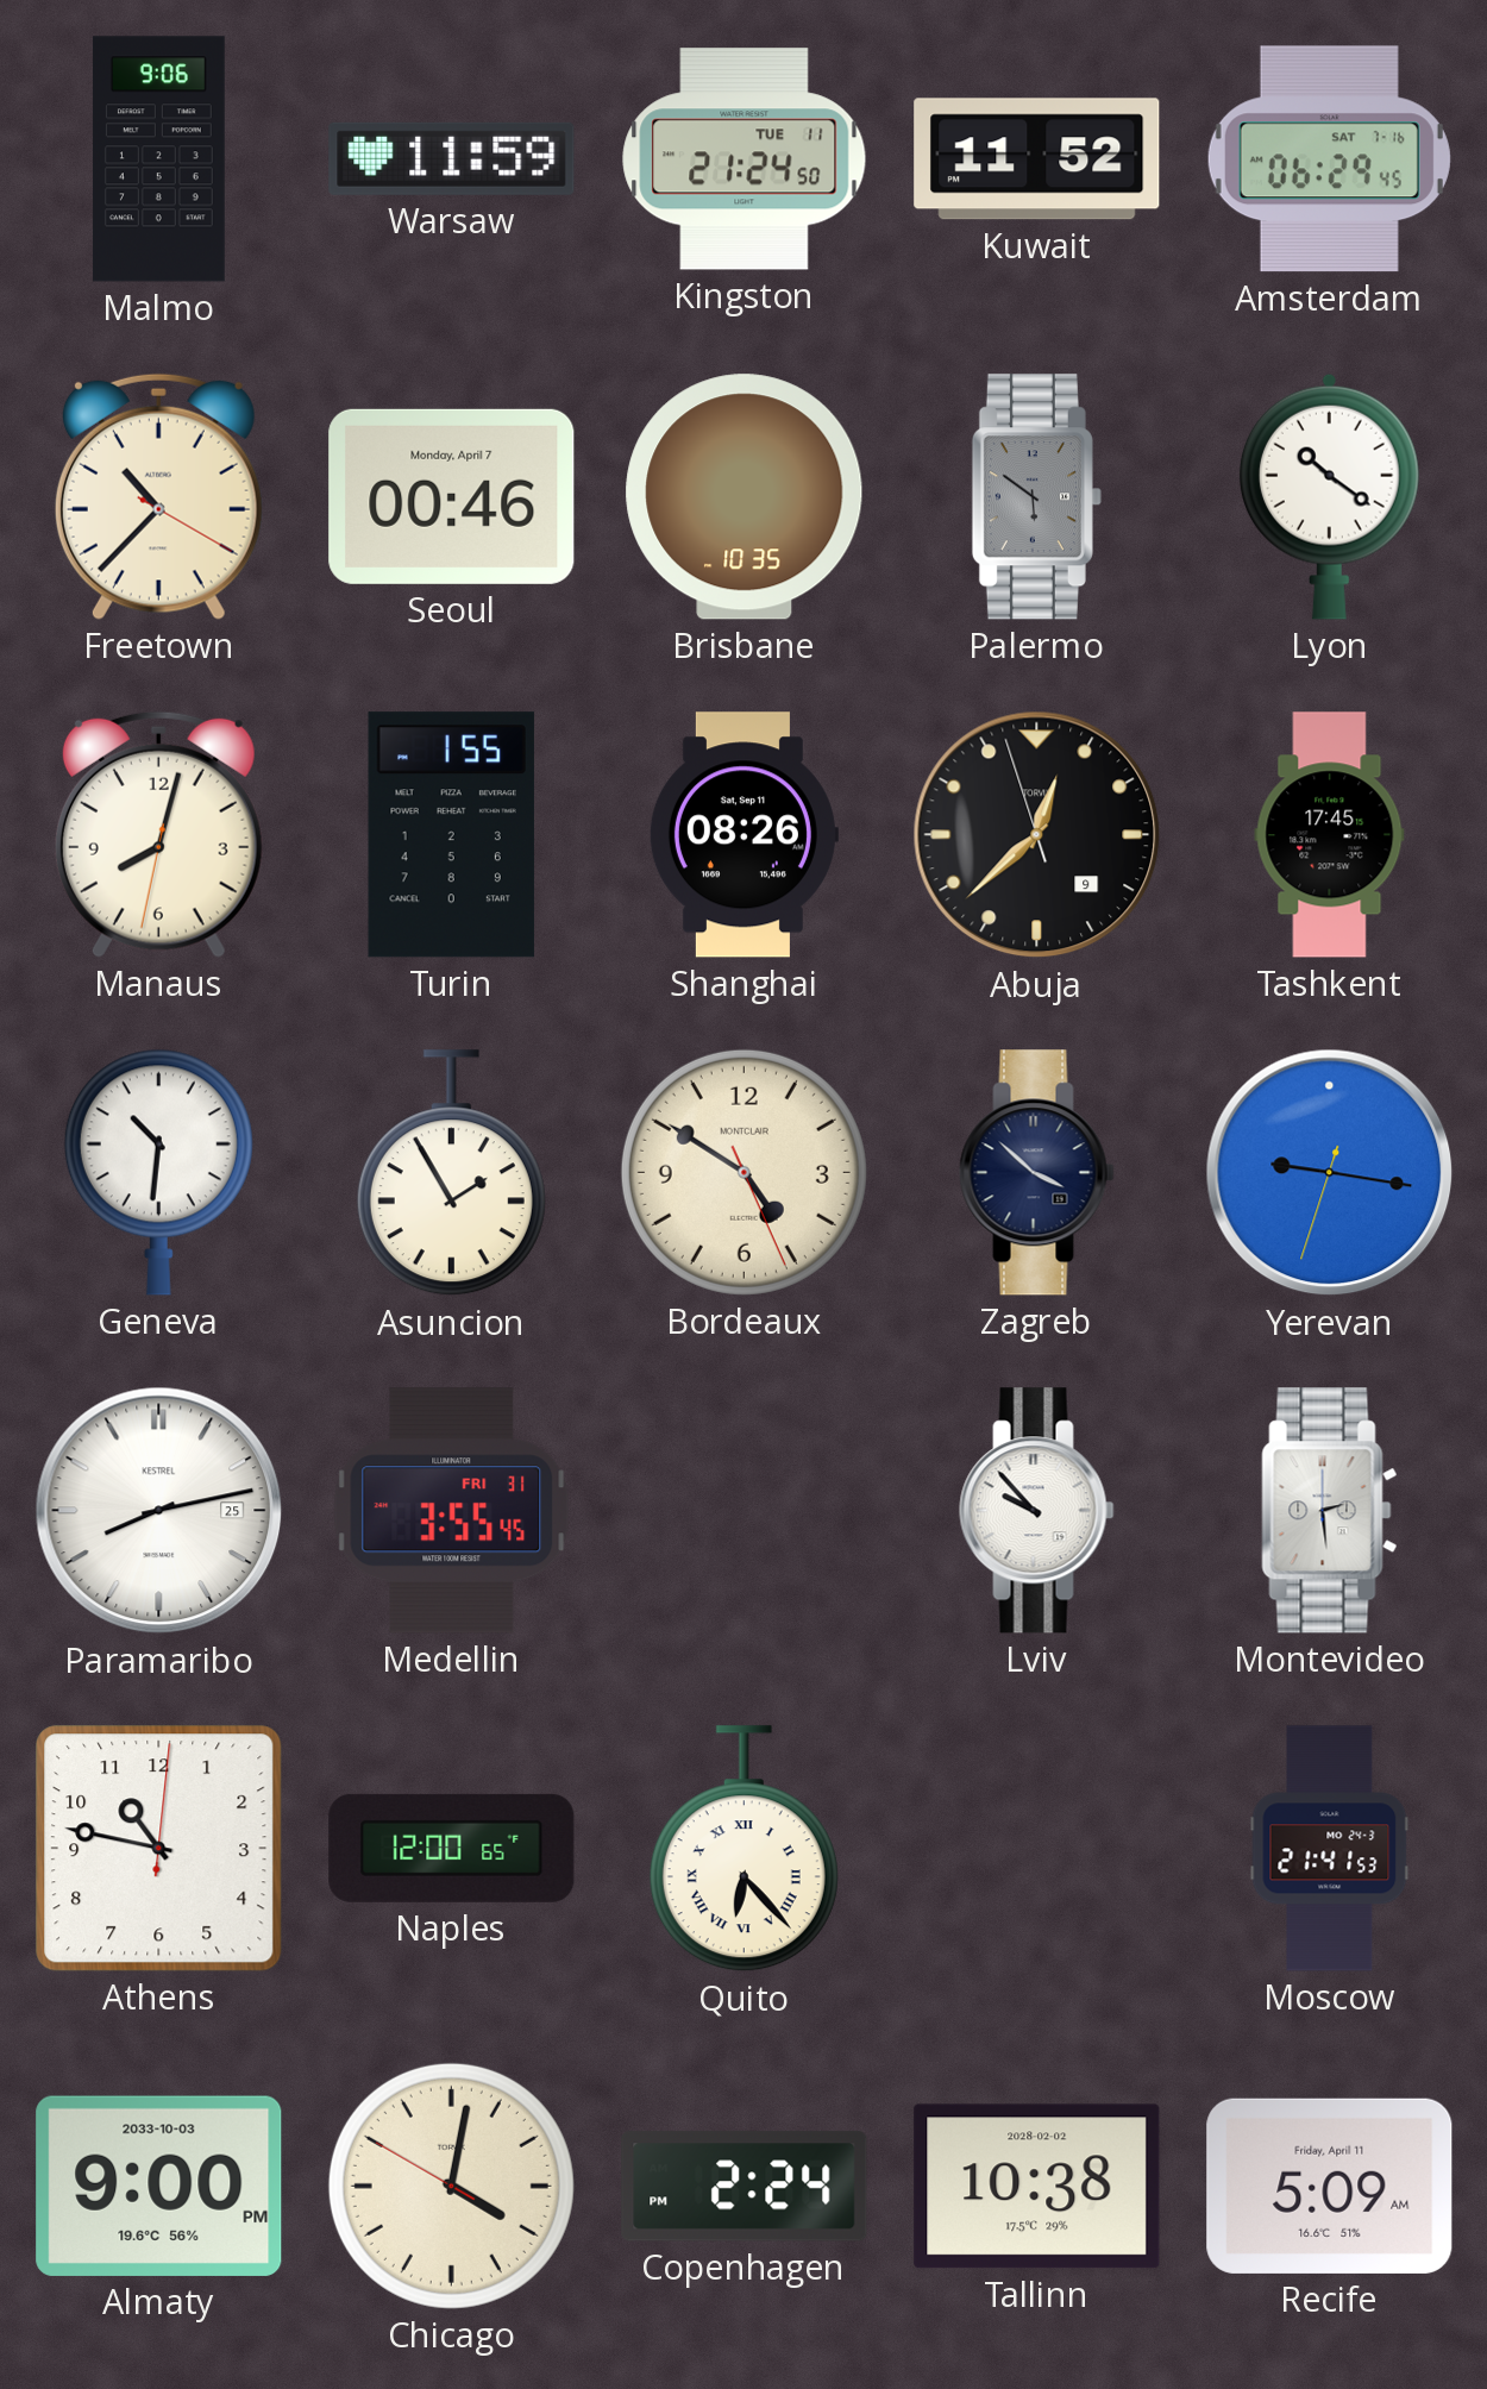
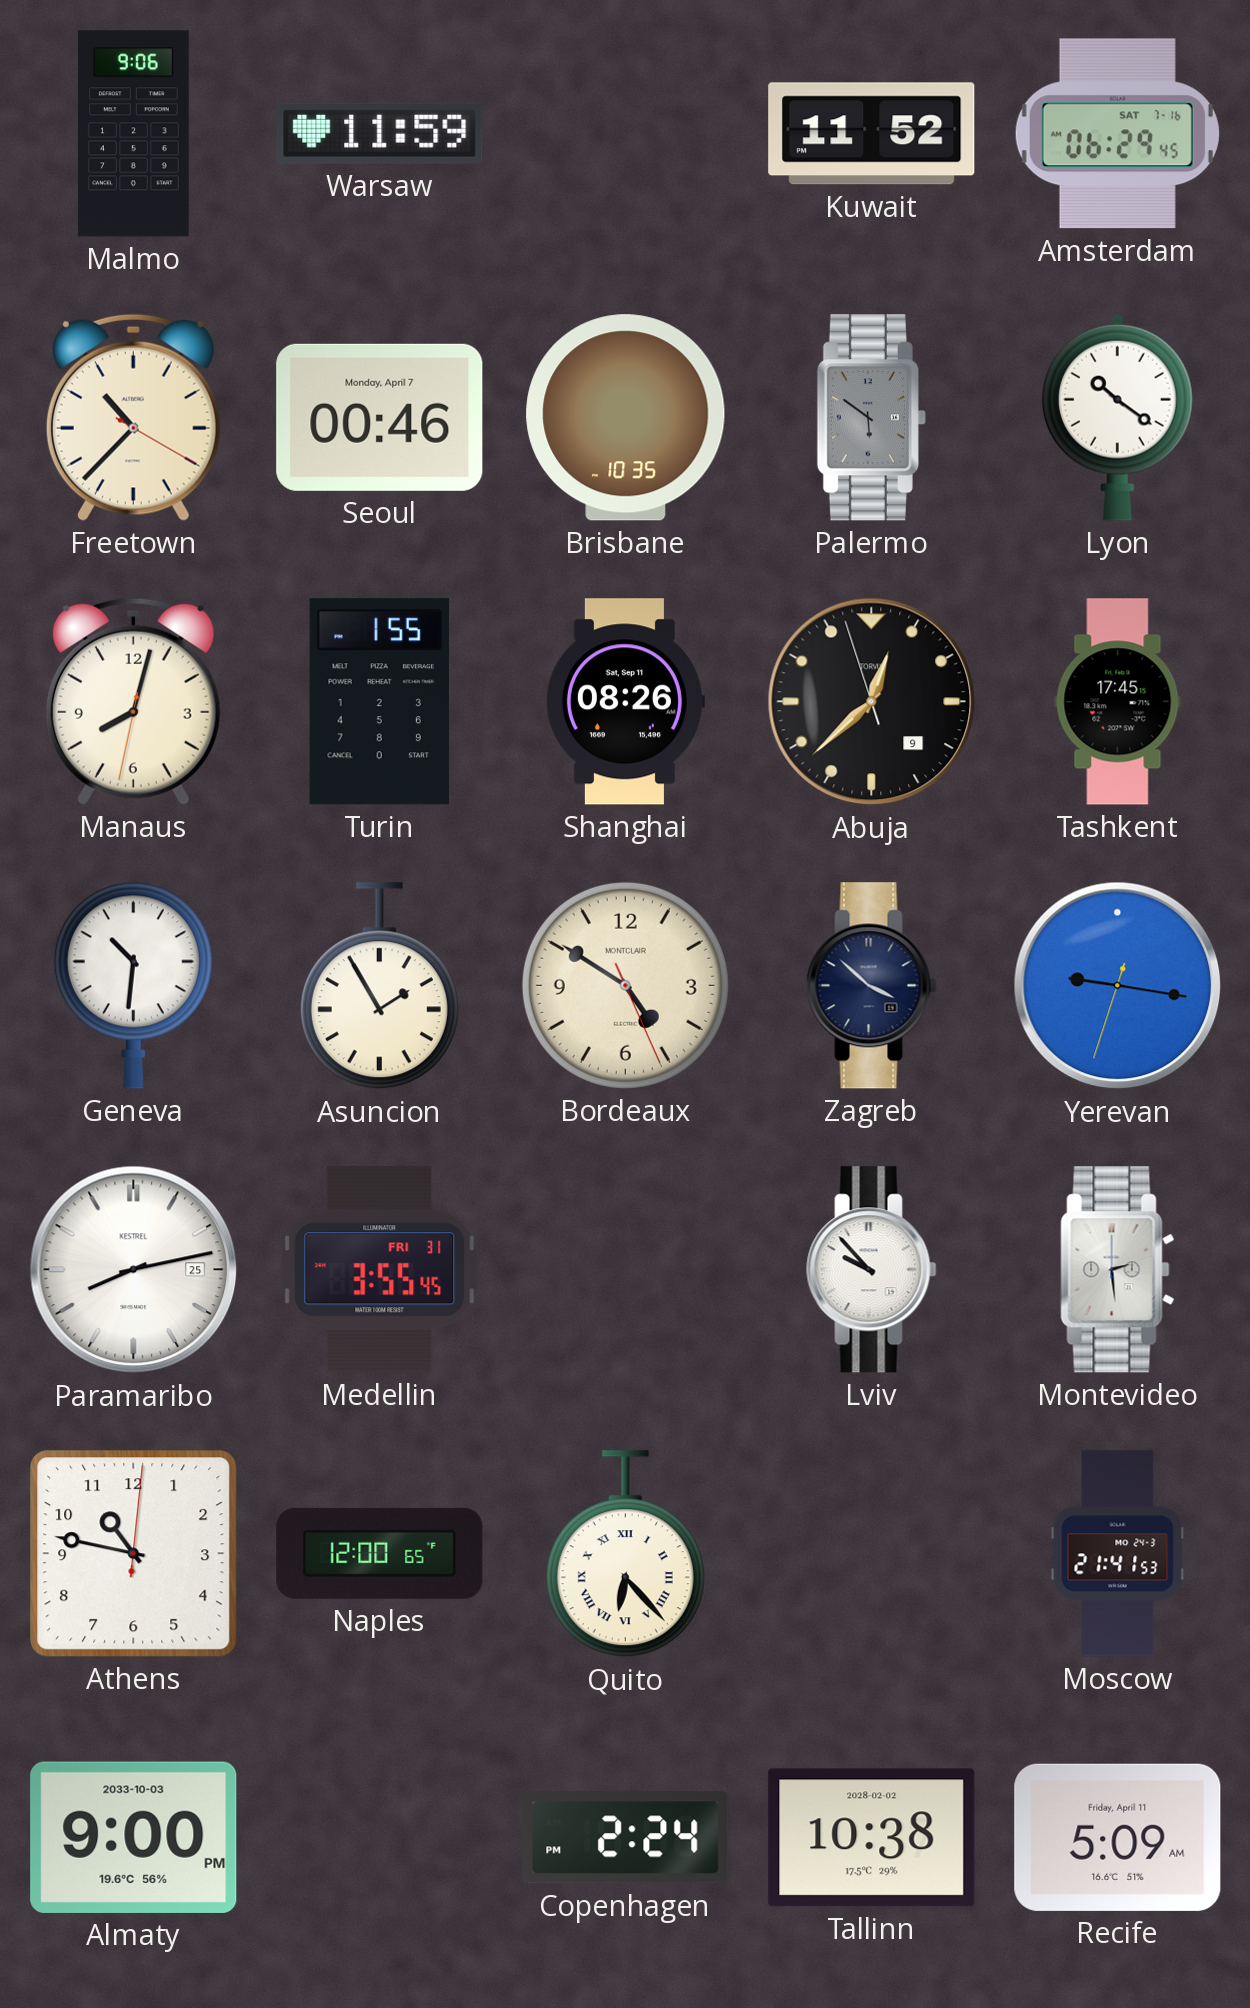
Kingston: 21:24 -> none (745, 159)
Chicago: 4:01 -> none (451, 2186)
